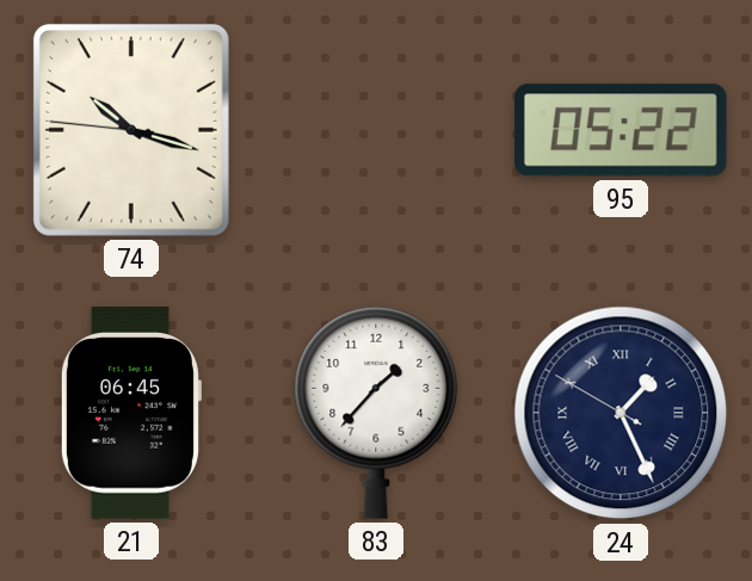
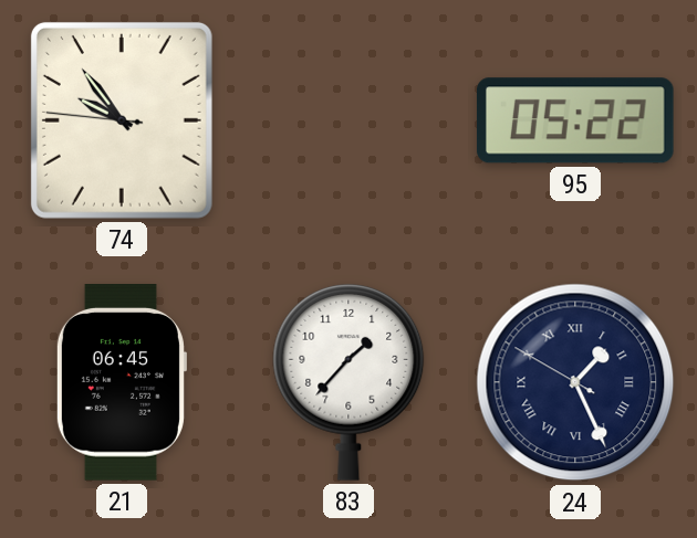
74: 10:17 -> 9:53 (122, 120)
